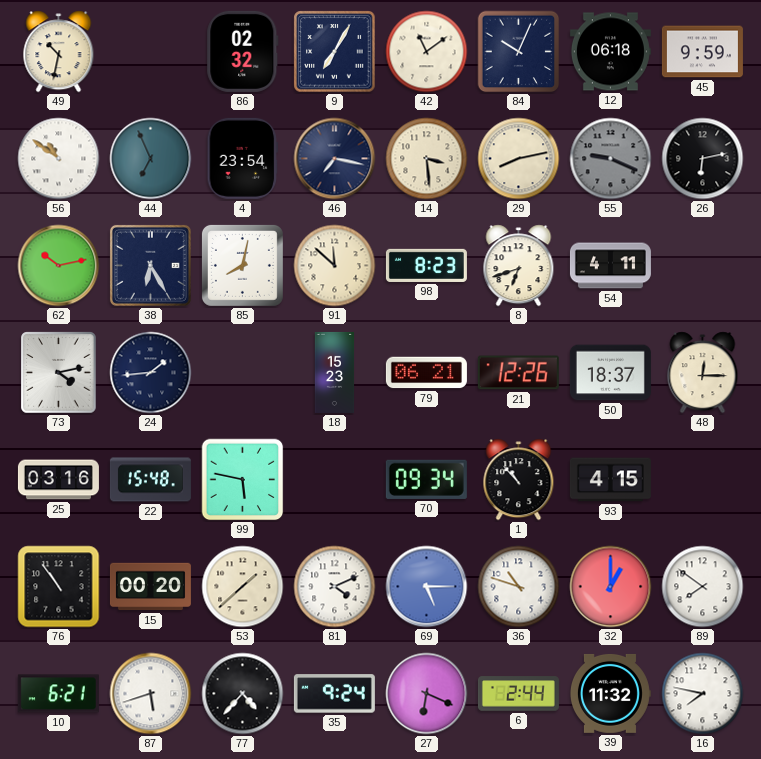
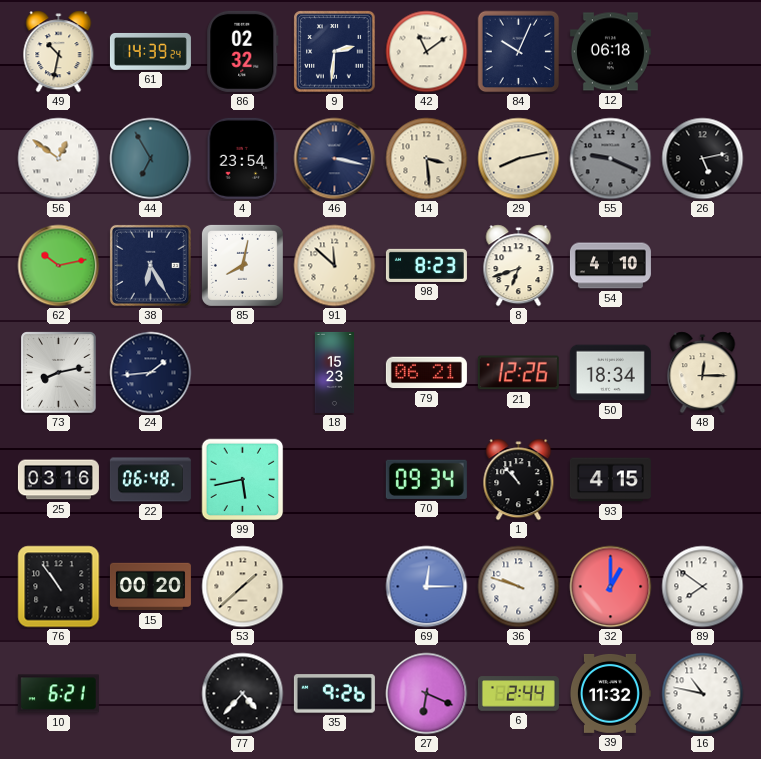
61: none -> 14:39 (150, 51)
9: 7:05 -> 2:31 (335, 52)
45: 9:59 -> none (702, 52)
56: 10:51 -> 12:51 (59, 159)
44: 6:56 -> 6:55 (151, 159)
46: 7:17 -> 3:17 (335, 159)
26: 6:13 -> 5:13 (703, 159)
54: 4:11 -> 4:10 (610, 266)
73: 4:13 -> 8:13 (59, 373)
50: 18:37 -> 18:34 (610, 373)
22: 15:48 -> 06:48 (150, 480)
99: 5:47 -> 5:43 (243, 480)
81: 4:11 -> none (335, 587)
69: 5:15 -> 12:15 (427, 587)
36: 10:48 -> 9:48 (519, 587)
87: 5:42 -> none (151, 694)
35: 9:24 -> 9:26 (334, 694)
16: 7:47 -> 10:47 (703, 694)
